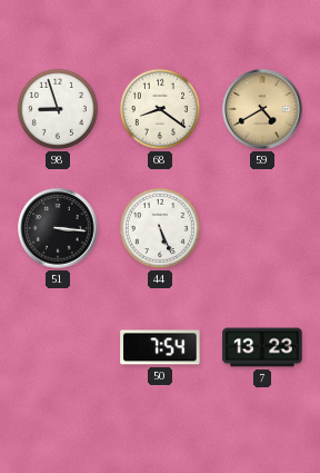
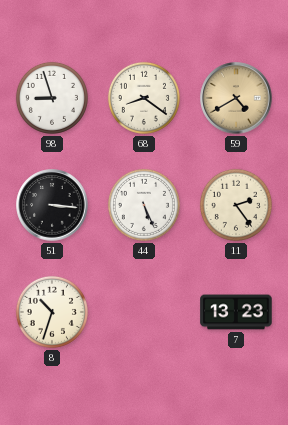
11: none -> 2:24 (236, 205)
8: none -> 10:33 (52, 312)
50: 7:54 -> none (160, 347)
